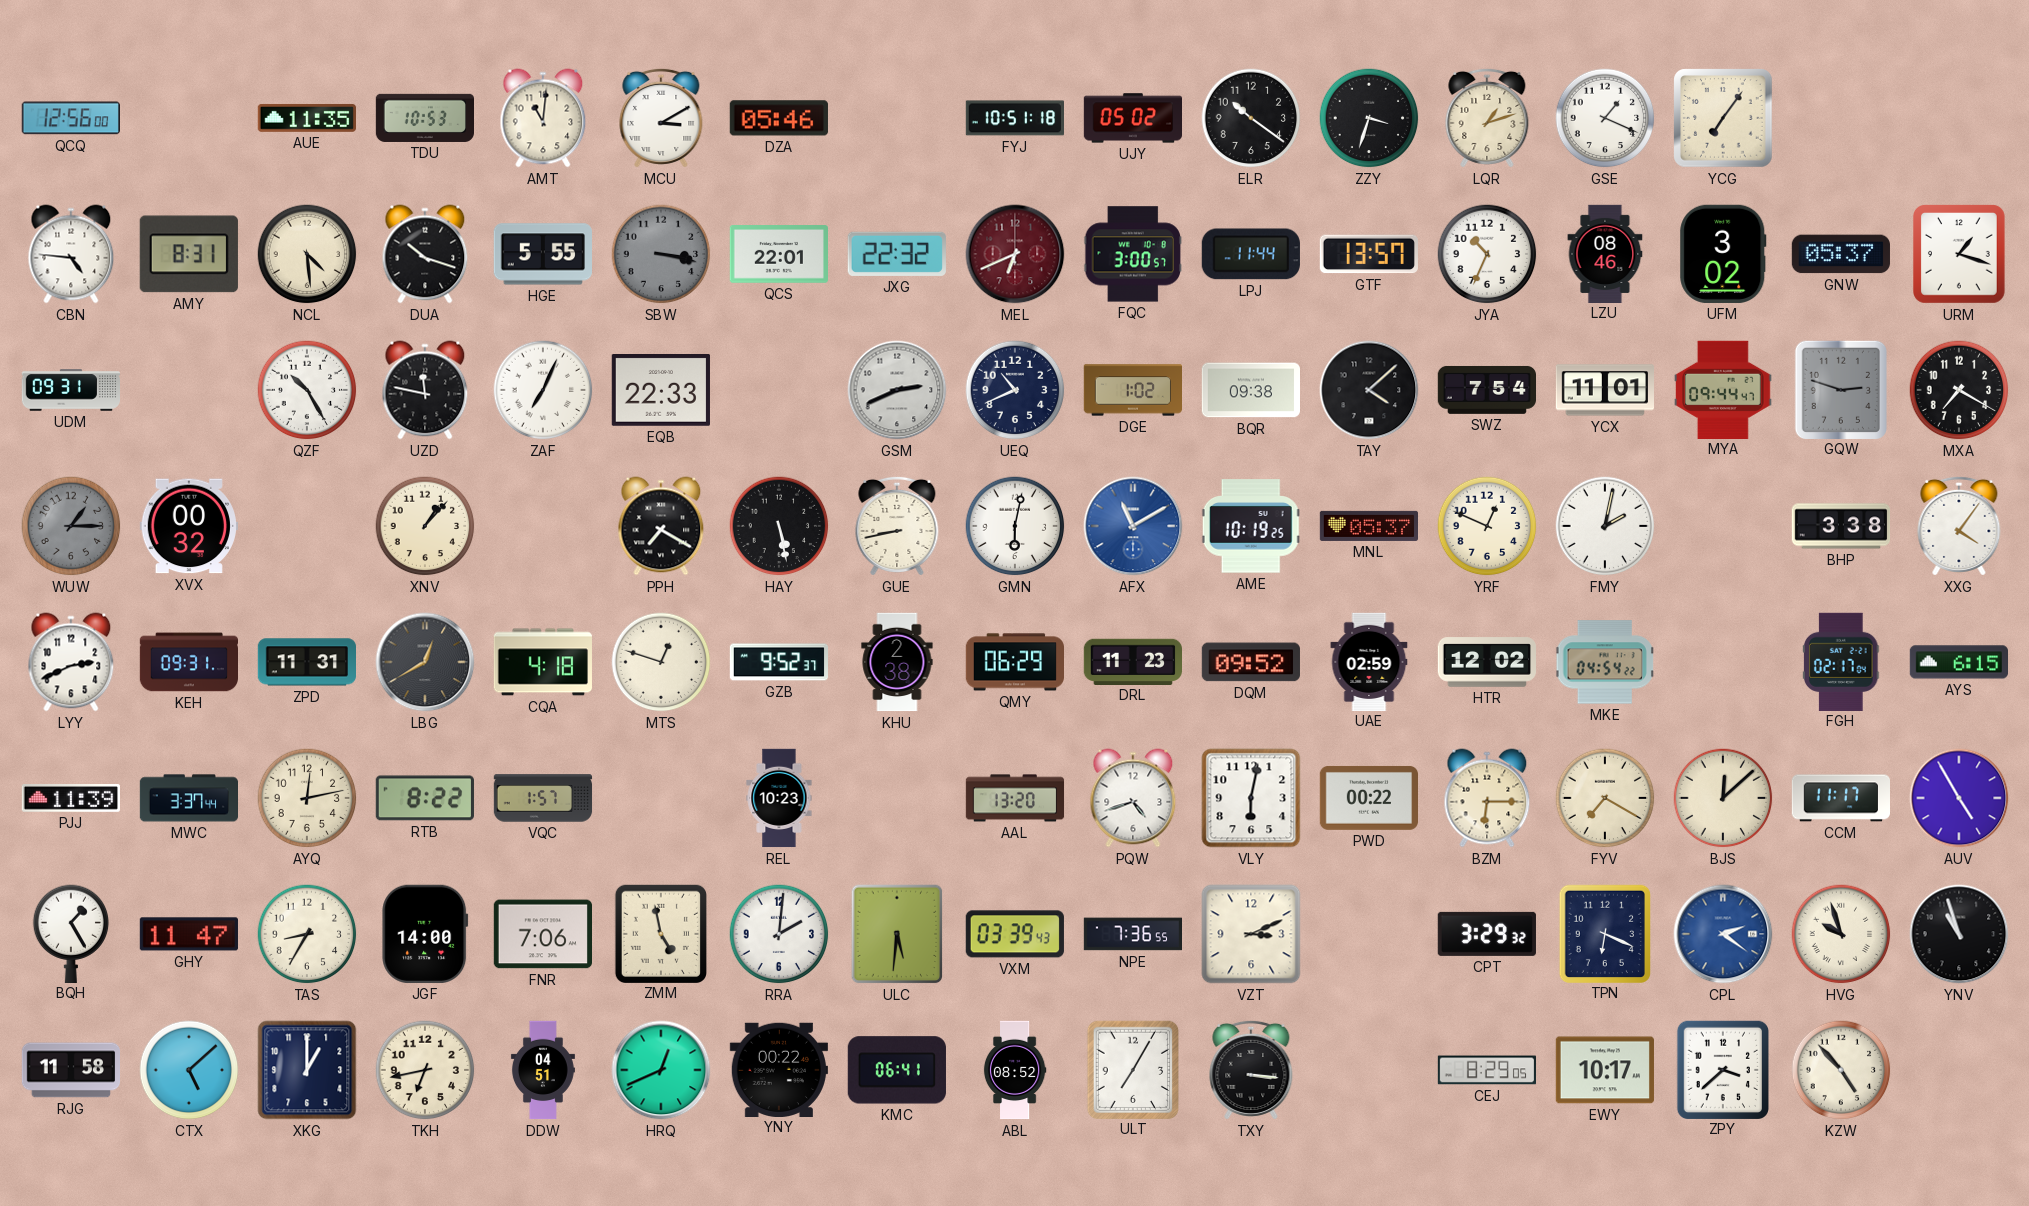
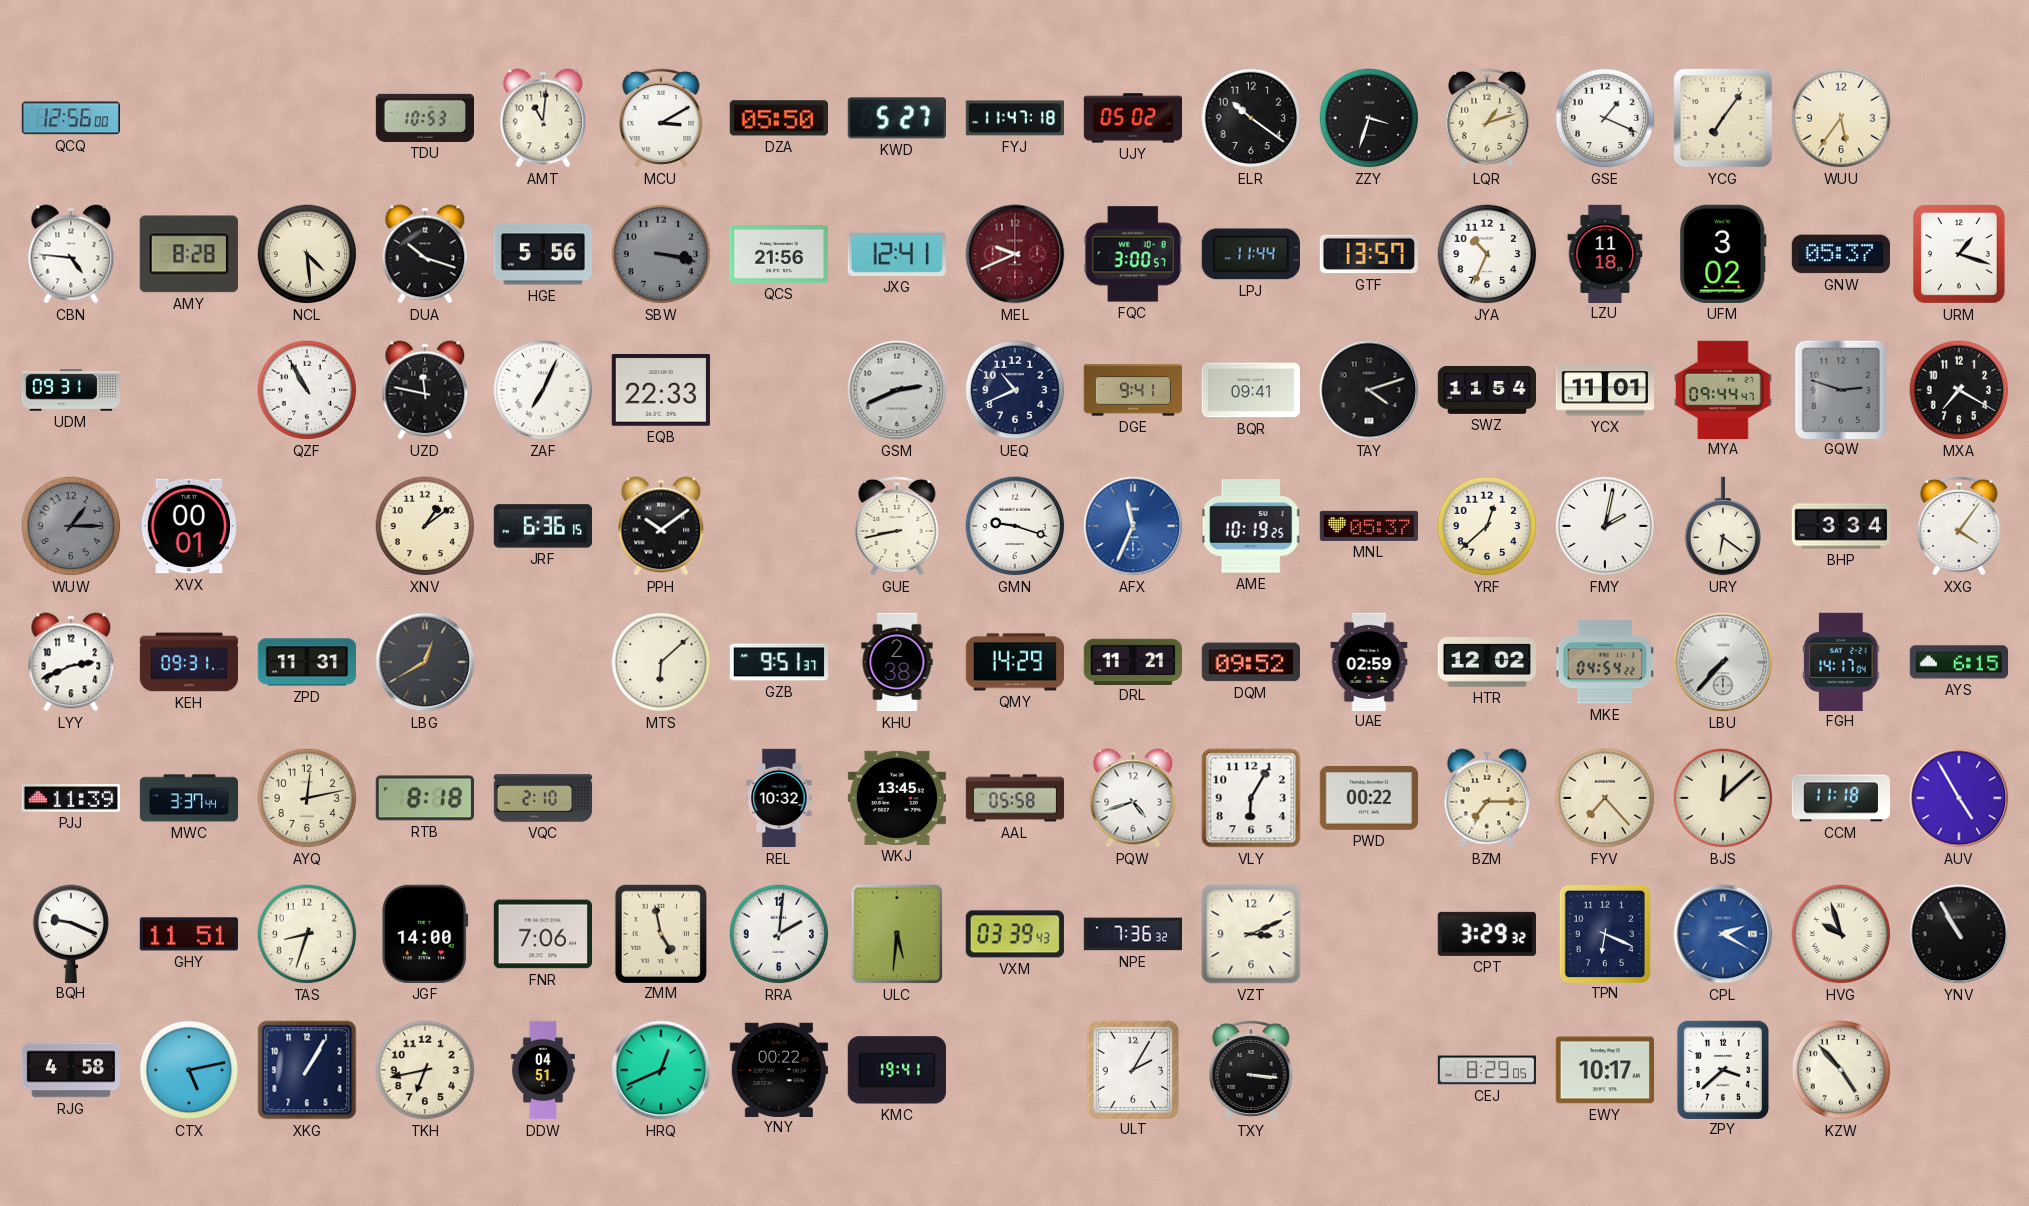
AUE: 11:35 -> none (306, 118)
DZA: 05:46 -> 05:50 (779, 118)
KWD: none -> 5:27 (897, 118)
FYJ: 10:51 -> 11:47 (1014, 118)
WUU: none -> 5:36 (1841, 118)
AMY: 8:31 -> 8:28 (189, 254)
HGE: 5:55 -> 5:56 (543, 254)
QCS: 22:01 -> 21:56 (778, 255)
JXG: 22:32 -> 12:41 (897, 254)
MEL: 6:41 -> 9:41 (1015, 254)
LZU: 08:46 -> 11:18 (1605, 253)
QZF: 10:25 -> 10:55 (307, 390)
DGE: 1:02 -> 9:41 (1132, 390)
BQR: 09:38 -> 09:41 (1250, 390)
TAY: 4:08 -> 4:12 (1369, 390)
SWZ: 7:54 -> 11:54 (1486, 390)
XVX: 00:32 -> 00:01 (188, 526)
XNV: 1:07 -> 1:09 (425, 526)
JRF: none -> 6:36 (542, 526)
PPH: 7:20 -> 10:09 (661, 526)
HAY: 5:28 -> none (779, 526)
GMN: 6:02 -> 9:18 (1015, 526)
AFX: 11:10 -> 11:34 (1133, 526)
YRF: 12:49 -> 12:38 (1487, 526)
URY: none -> 6:21 (1723, 526)
BHP: 3:38 -> 3:34 (1841, 526)
CQA: 4:18 -> none (543, 662)
MTS: 12:48 -> 6:08 (661, 662)
GZB: 9:52 -> 9:51 (779, 662)
QMY: 06:29 -> 14:29 (1014, 662)
DRL: 11:23 -> 11:21 (1132, 661)
LBU: none -> 7:37 (1723, 662)
FGH: 02:17 -> 14:17 (1842, 661)
RTB: 8:22 -> 8:18 (425, 798)
VQC: 1:57 -> 2:10 (543, 798)
REL: 10:23 -> 10:32 (779, 798)
WKJ: none -> 13:45 (897, 798)
AAL: 13:20 -> 05:58 (1015, 798)
VLY: 6:02 -> 6:05 (1251, 798)
BZM: 6:15 -> 7:15 (1487, 798)
FYV: 7:20 -> 7:23 (1605, 798)
CCM: 11:17 -> 11:18 (1840, 798)
BQH: 1:25 -> 9:19 (71, 933)
GHY: 11:47 -> 11:51 (188, 934)
TAS: 8:35 -> 8:33 (307, 934)
NPE: 7:36:55 -> 7:36:32 (1133, 934)
CPL: 2:21 -> 2:20 (1723, 934)
YNV: 10:57 -> 10:55 (1959, 934)
RJG: 11:58 -> 4:58 (70, 1070)
CTX: 5:08 -> 5:13 (189, 1070)
XKG: 1:00 -> 1:05 (307, 1070)
KMC: 06:41 -> 19:41 (897, 1070)
ABL: 08:52 -> none (1015, 1070)
ULT: 7:05 -> 2:05 (1132, 1069)
